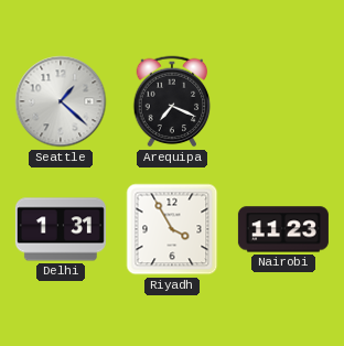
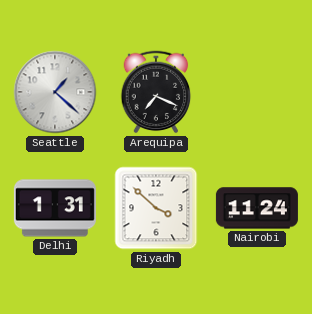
Riyadh: 3:55 -> 3:52 (156, 208)
Nairobi: 11:23 -> 11:24 (257, 208)
